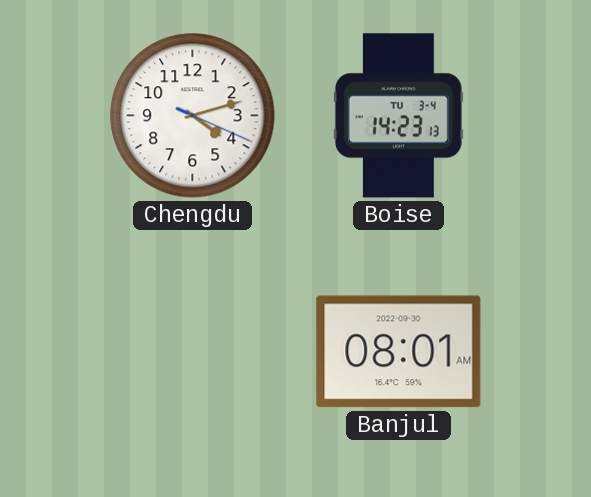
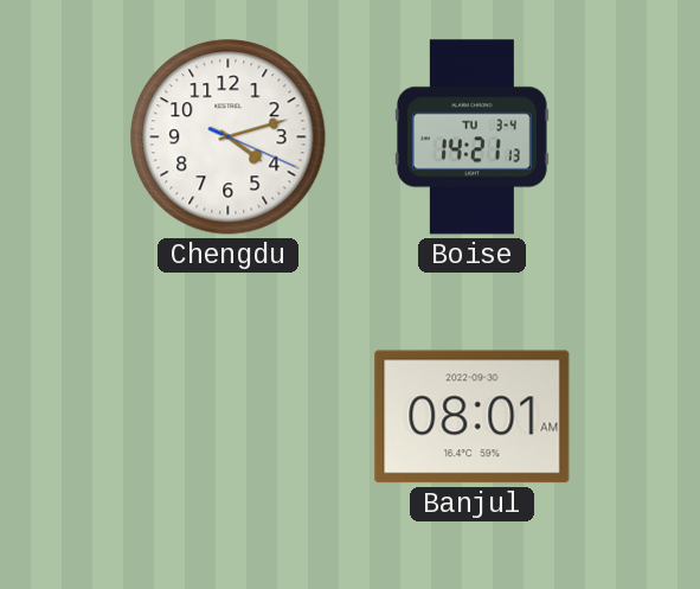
Boise: 14:23 -> 14:21 (471, 137)
